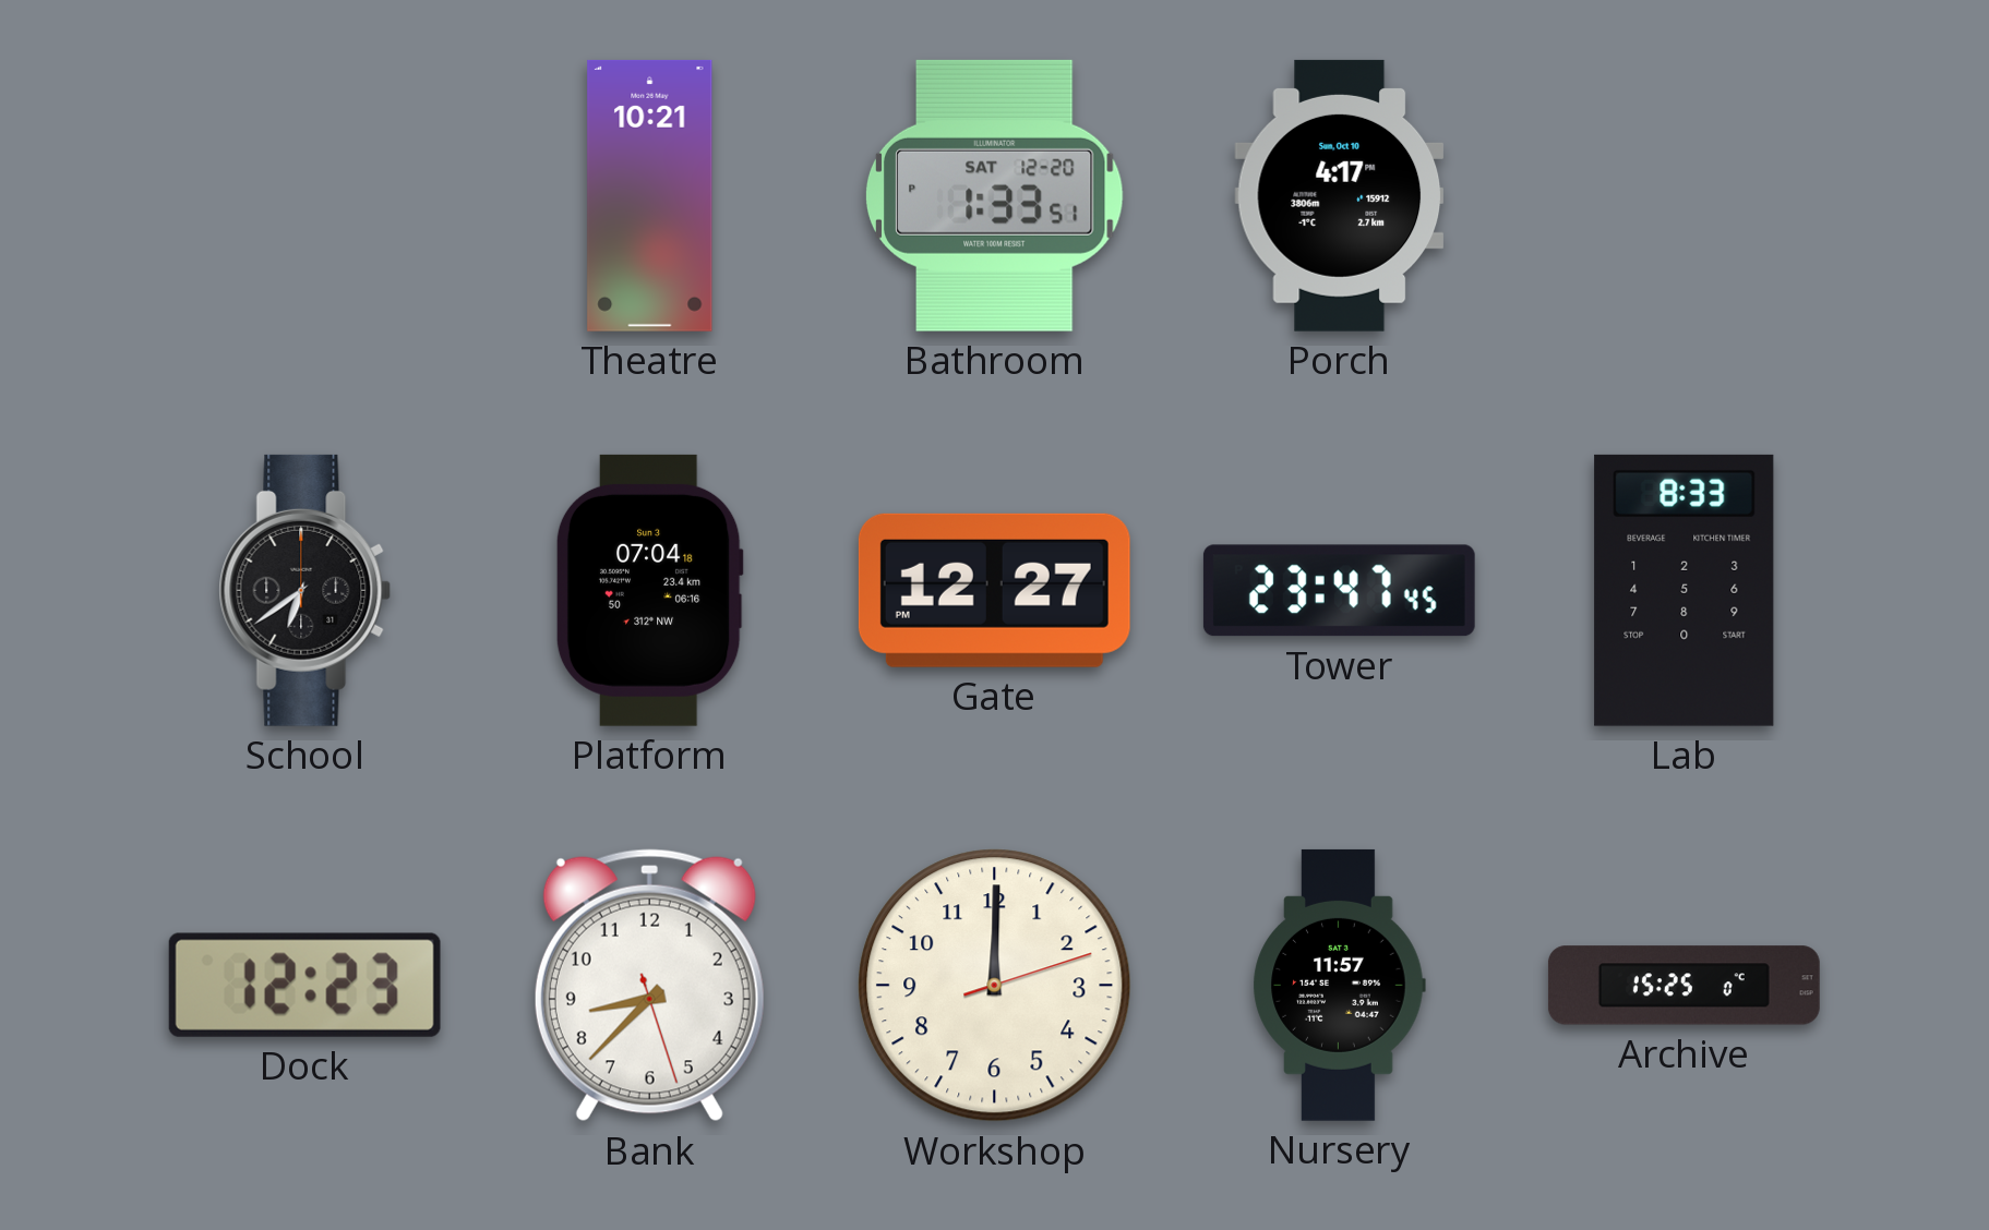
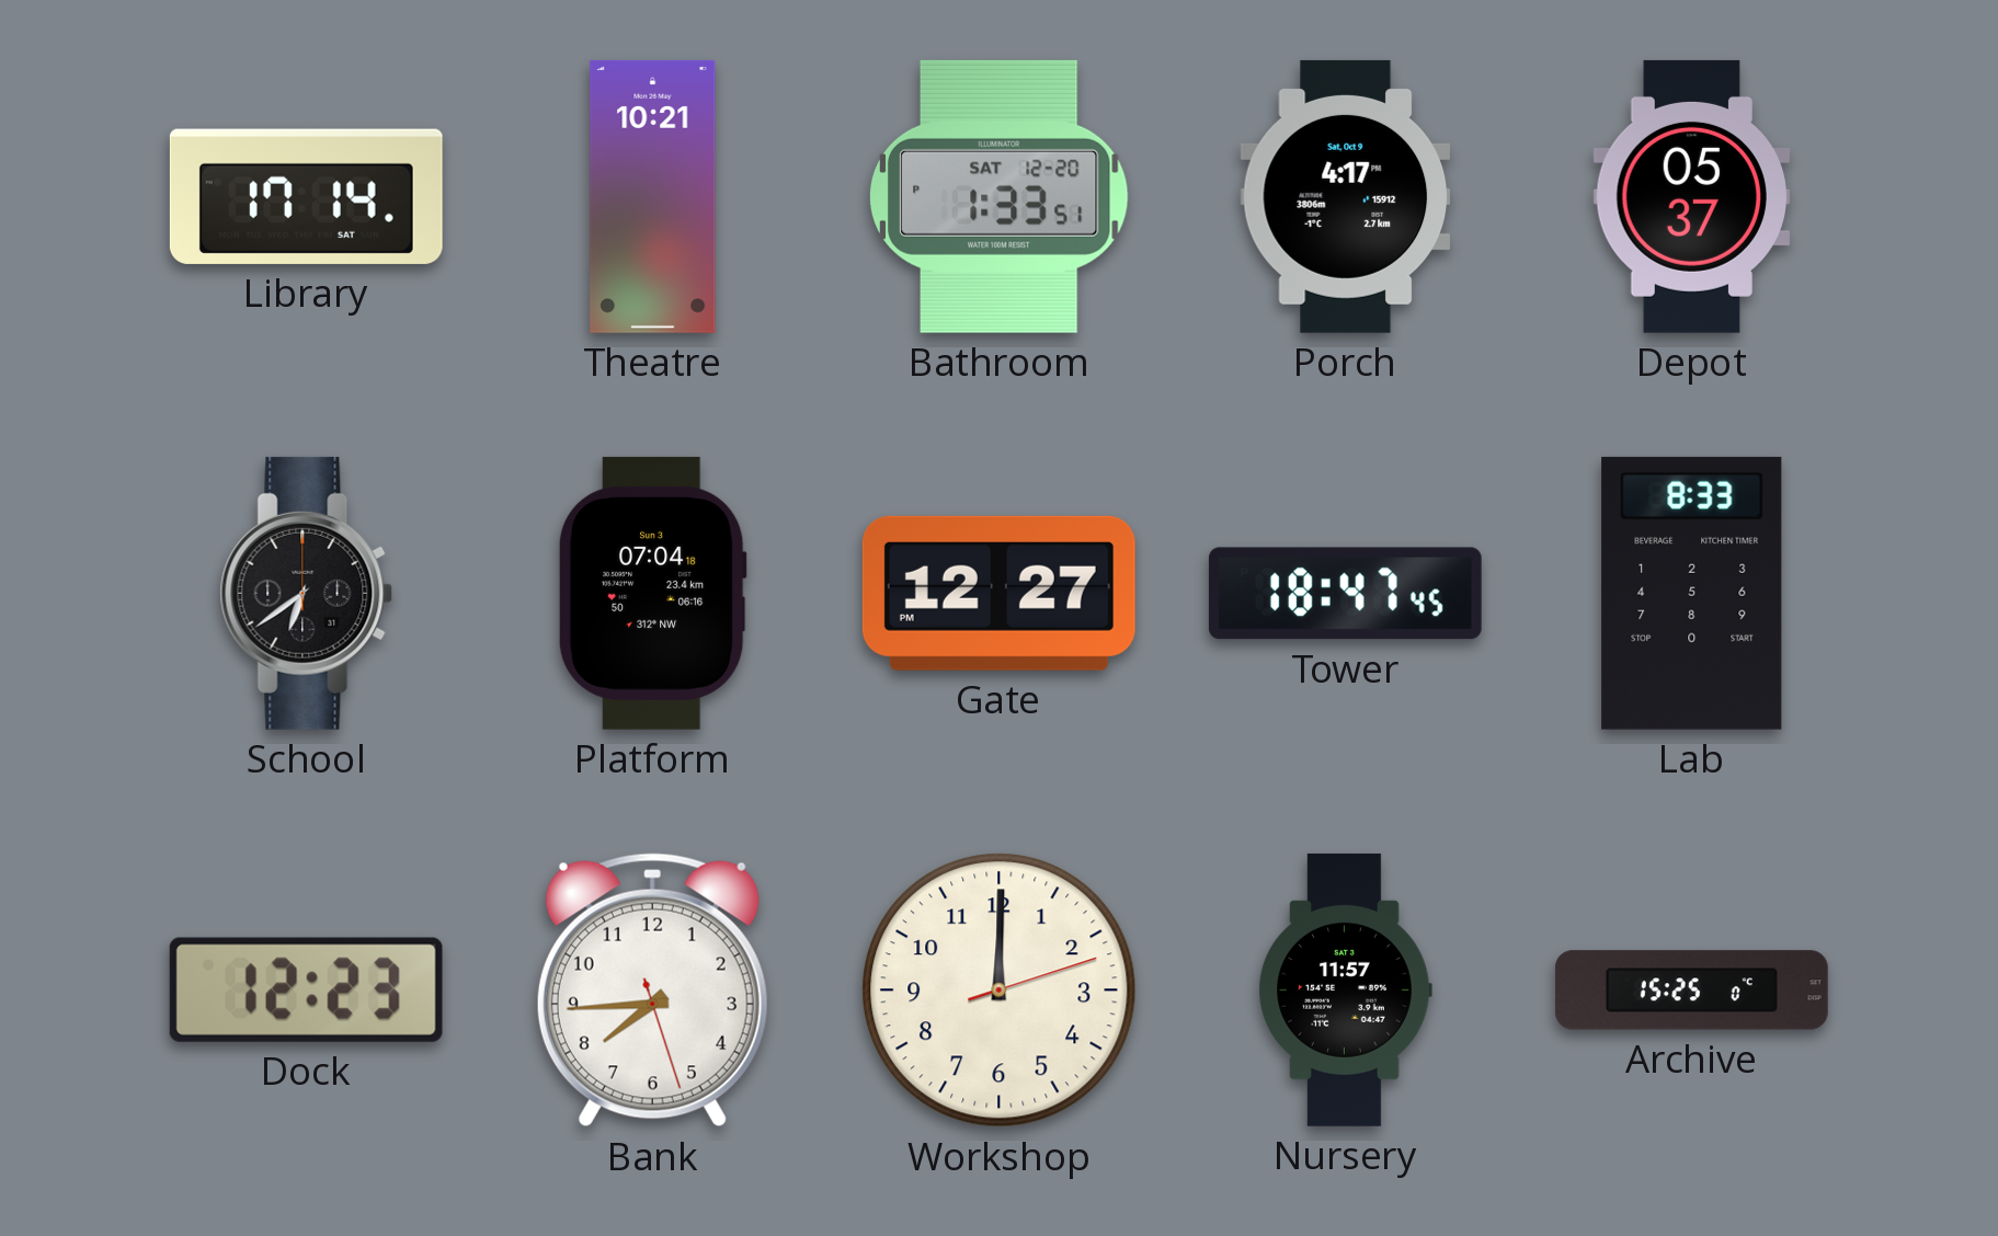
Library: none -> 17:14 (306, 196)
Porch date: Sun, Oct 10 -> Sat, Oct 9 (1346, 196)
Depot: none -> 05:37 (1692, 196)
Tower: 23:47 -> 18:47 (1345, 594)
Bank: 8:37 -> 7:44 (652, 991)
